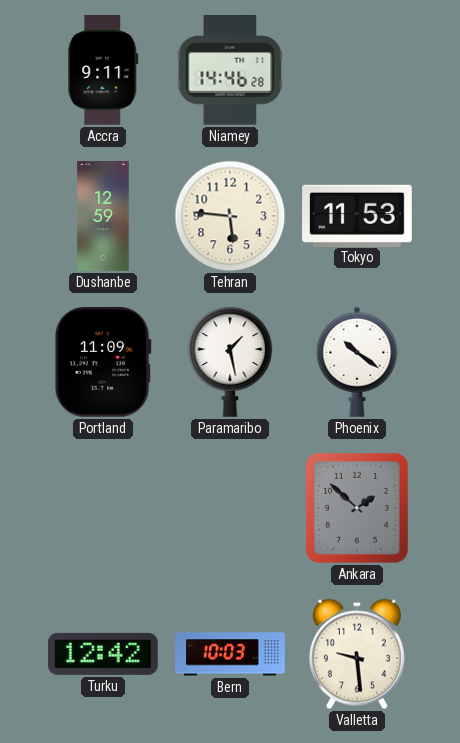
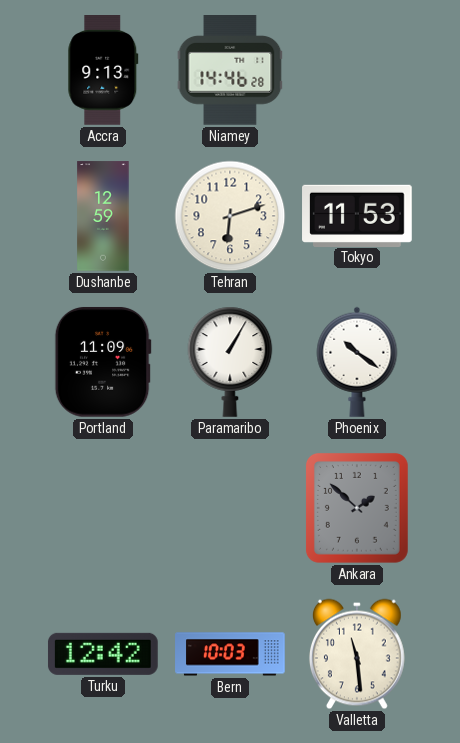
Accra: 9:11 -> 9:13 (103, 71)
Tehran: 5:46 -> 6:12 (230, 216)
Paramaribo: 1:28 -> 1:05 (230, 362)
Valletta: 9:29 -> 11:29 (357, 654)
